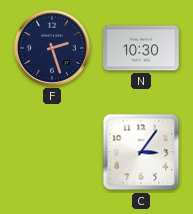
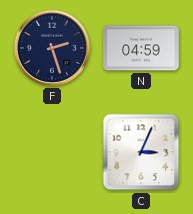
N: 10:30 -> 04:59 (141, 48)
C: 3:06 -> 3:04 (141, 152)
